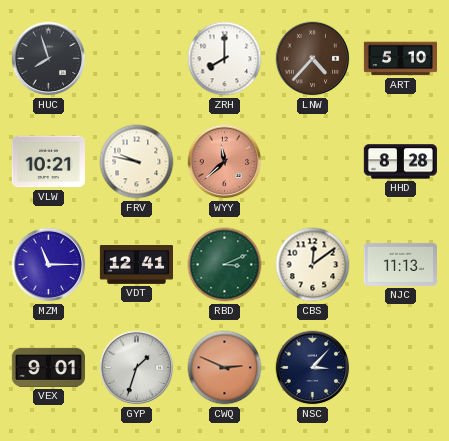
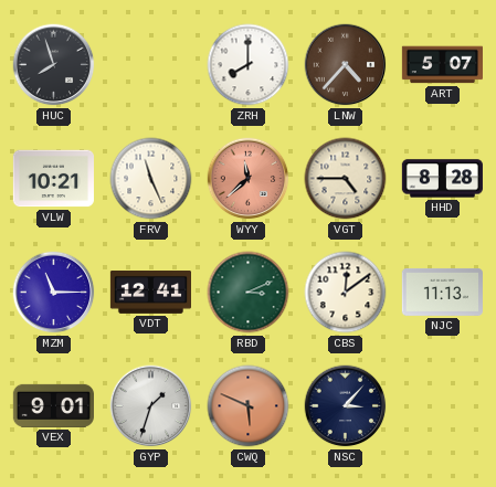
ART: 5:10 -> 5:07 (442, 65)
FRV: 9:47 -> 11:26 (151, 179)
VGT: none -> 4:45 (346, 179)
CWQ: 2:49 -> 5:49 (249, 406)
